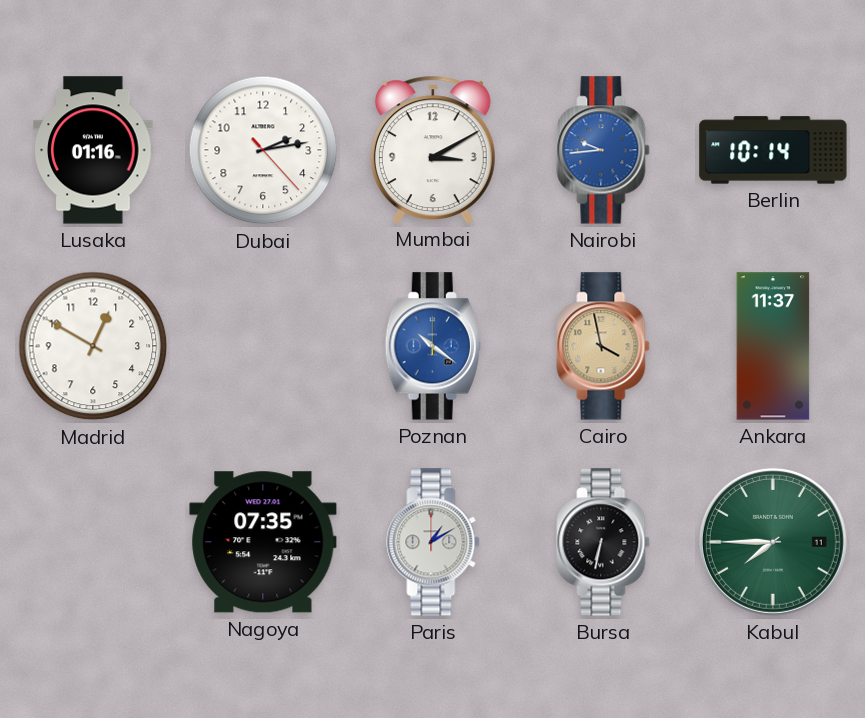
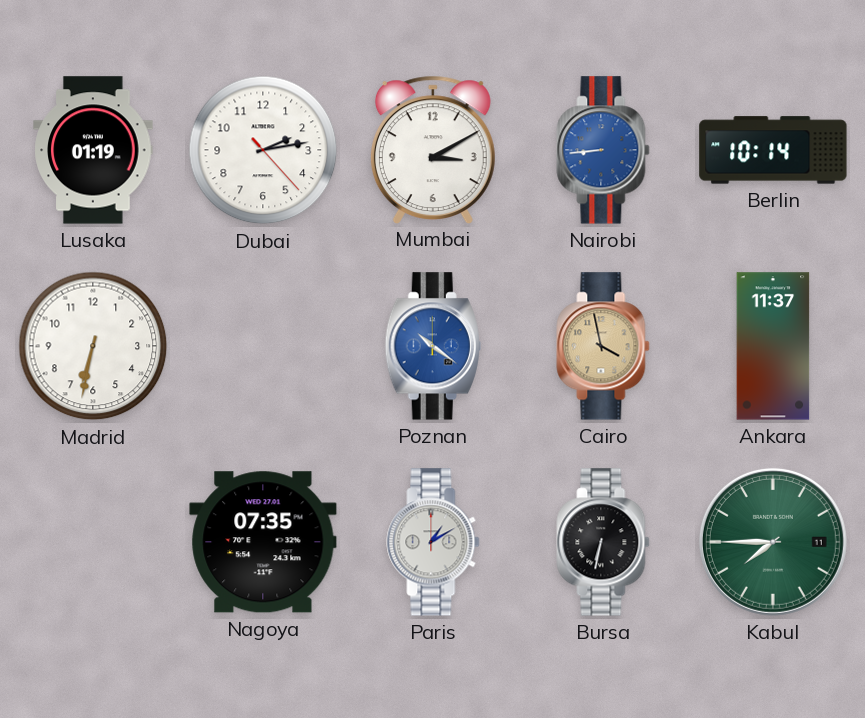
Lusaka: 01:16 -> 01:19 (93, 150)
Nairobi: 9:44 -> 8:44 (603, 150)
Madrid: 12:50 -> 6:32 (93, 346)
